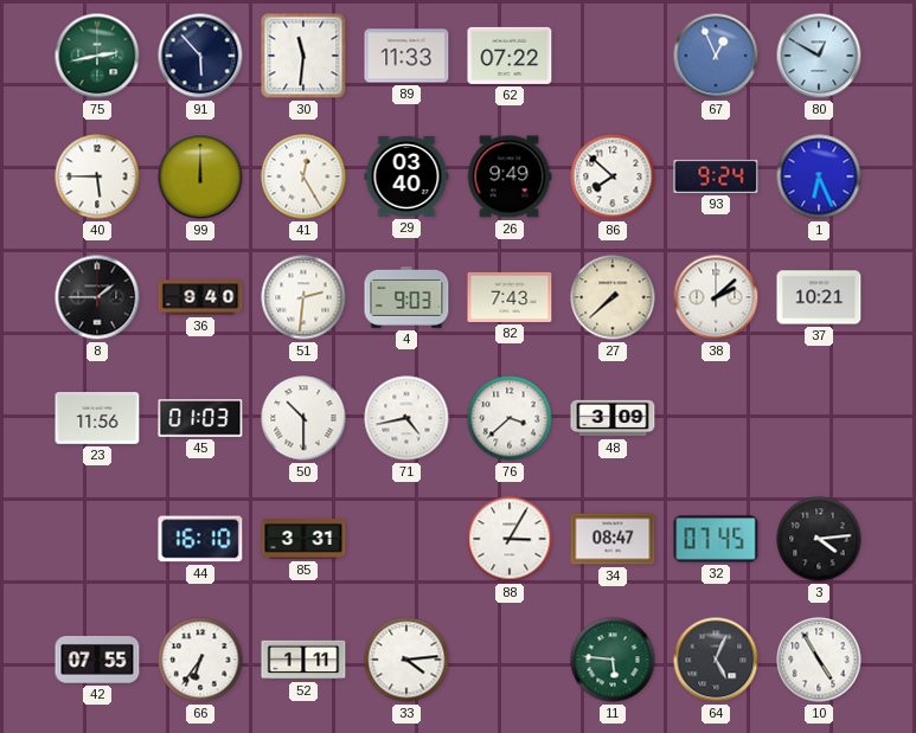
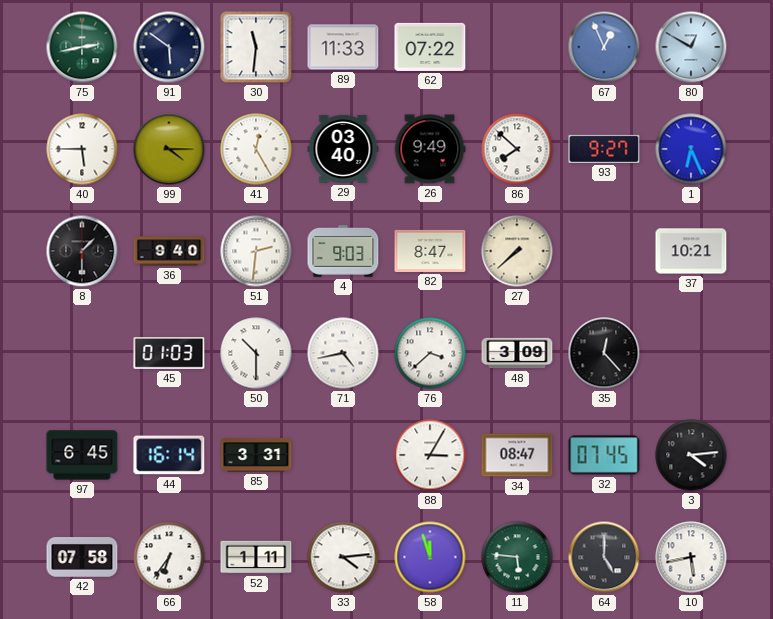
91: 5:53 -> 5:51 (169, 47)
99: 12:00 -> 4:15 (169, 149)
93: 9:24 -> 9:27 (604, 149)
8: 1:45 -> 1:30 (82, 251)
82: 7:43 -> 8:47 (430, 251)
38: 2:08 -> none (716, 297)
23: 11:56 -> none (97, 419)
35: none -> 12:23 (604, 353)
97: none -> 6:45 (82, 455)
44: 16:10 -> 16:14 (169, 455)
42: 07:55 -> 07:58 (82, 558)
58: none -> 11:57 (430, 557)
64: 5:04 -> 5:00 (604, 557)
10: 4:55 -> 5:43 (691, 557)
